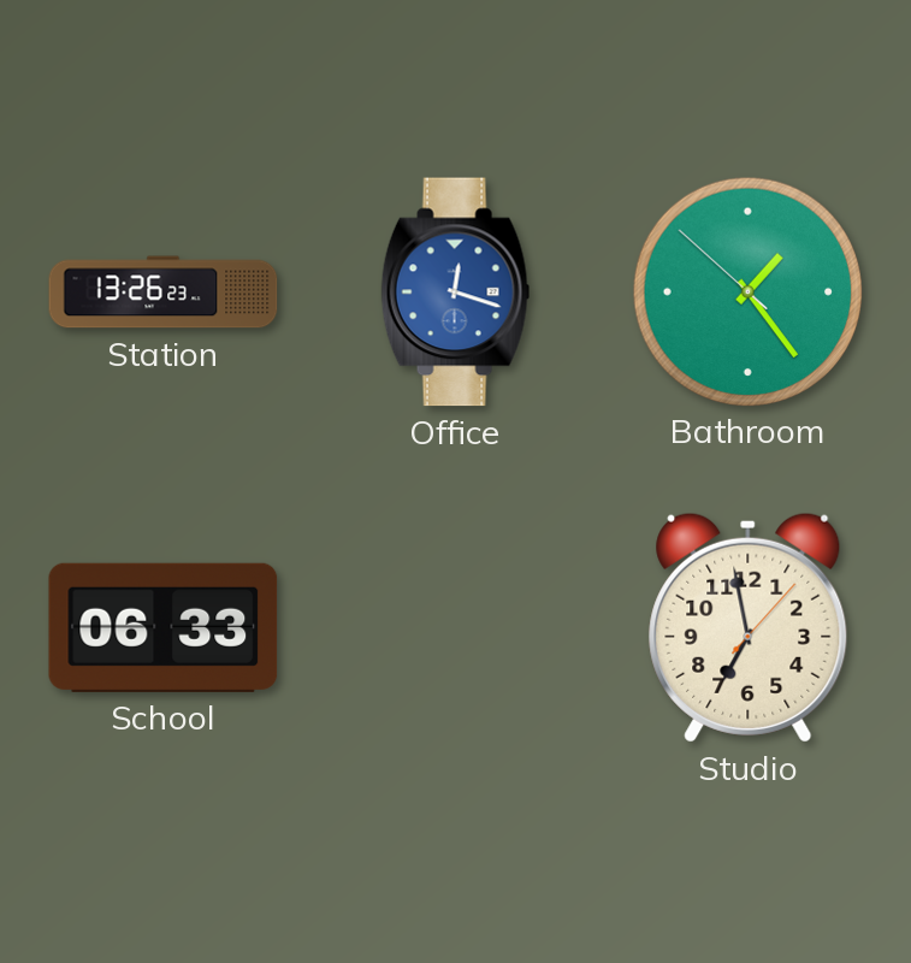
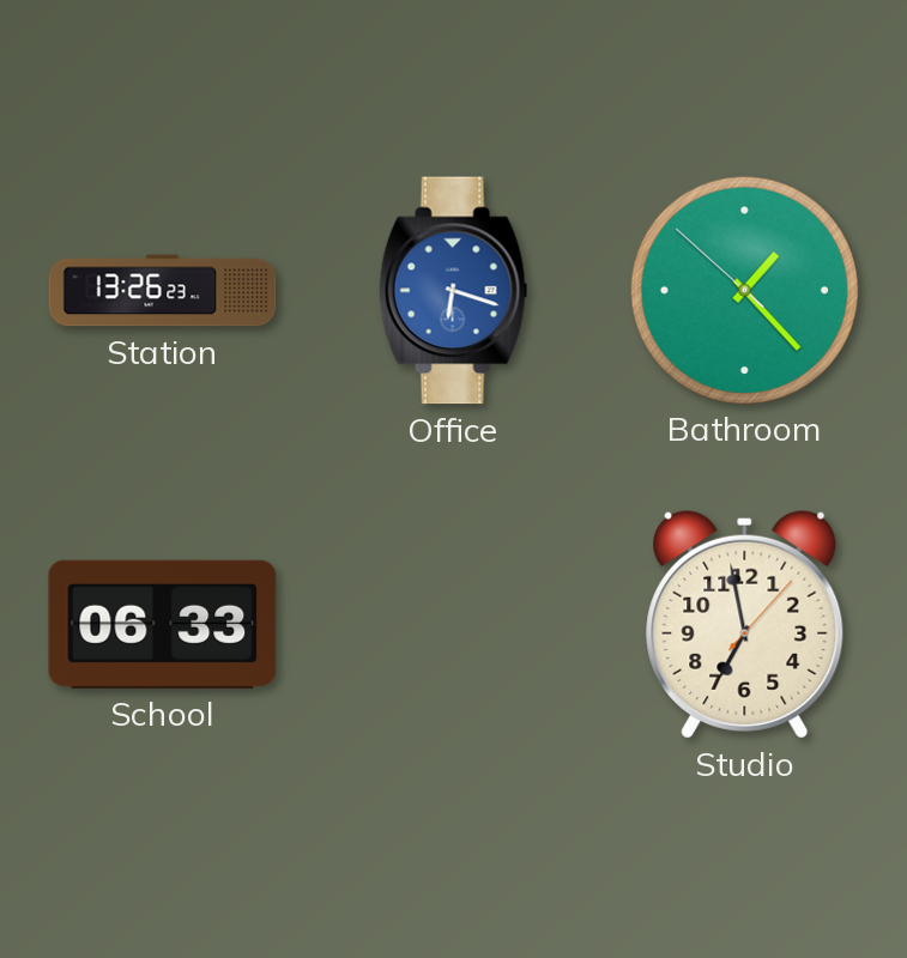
Office: 12:18 -> 6:18 (454, 291)
Bathroom: 1:23 -> 1:22 (744, 290)
